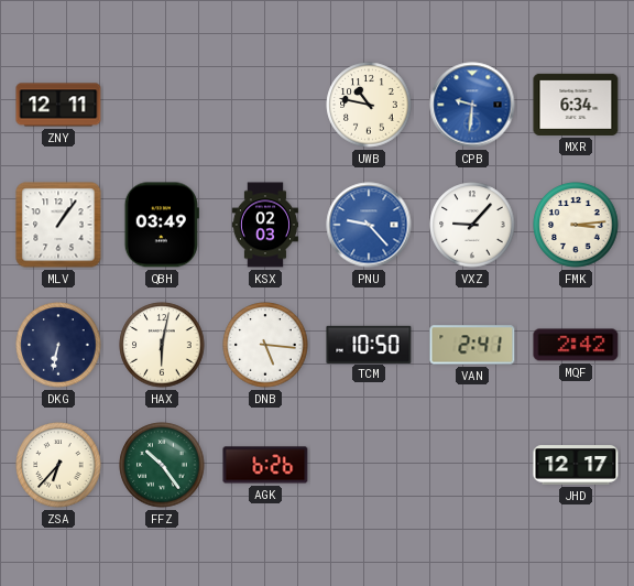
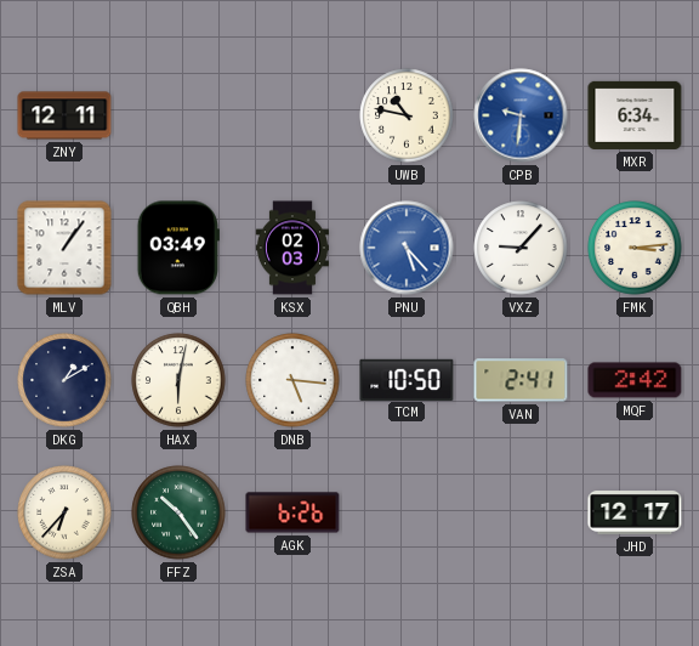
PNU: 9:23 -> 5:23 (407, 248)
DKG: 6:32 -> 1:10 (64, 380)
